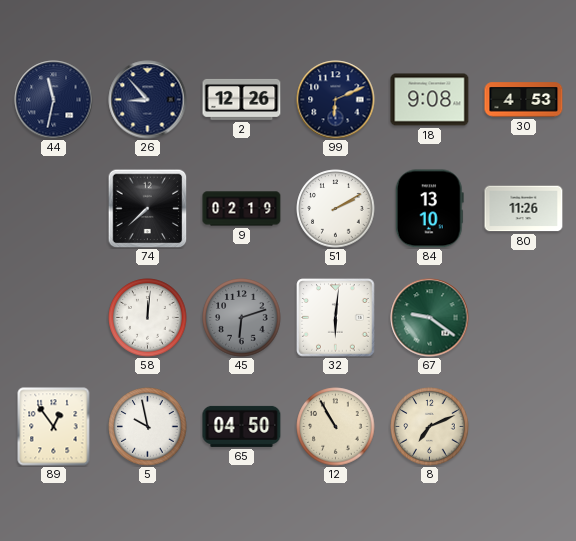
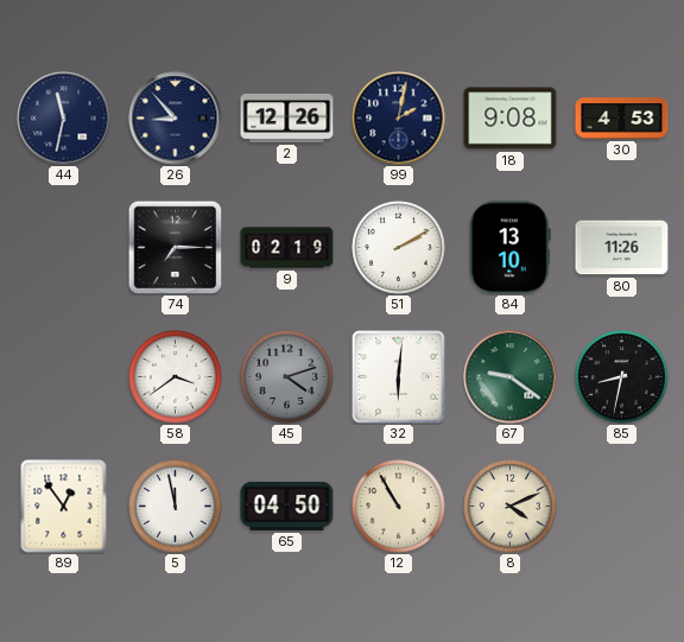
99: 6:11 -> 2:02 (399, 119)
74: 7:38 -> 7:15 (175, 247)
58: 12:01 -> 3:39 (176, 377)
45: 6:12 -> 4:12 (287, 377)
85: none -> 8:32 (622, 377)
5: 9:58 -> 11:58 (176, 507)
8: 7:11 -> 4:11 (511, 507)
